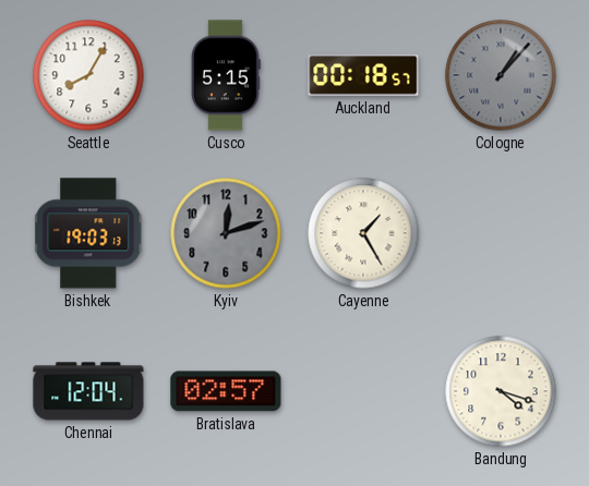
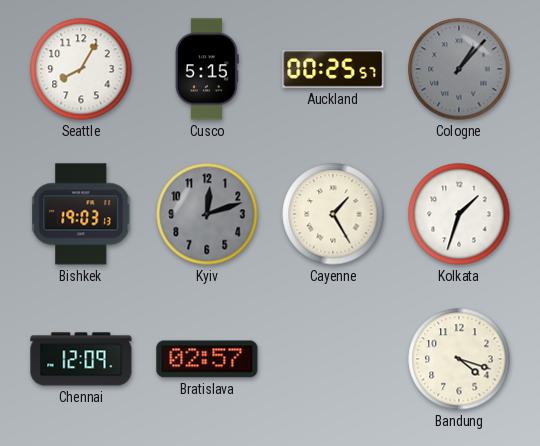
Auckland: 00:18 -> 00:25 (333, 69)
Kolkata: none -> 1:33 (459, 214)
Chennai: 12:04 -> 12:09 (81, 359)
